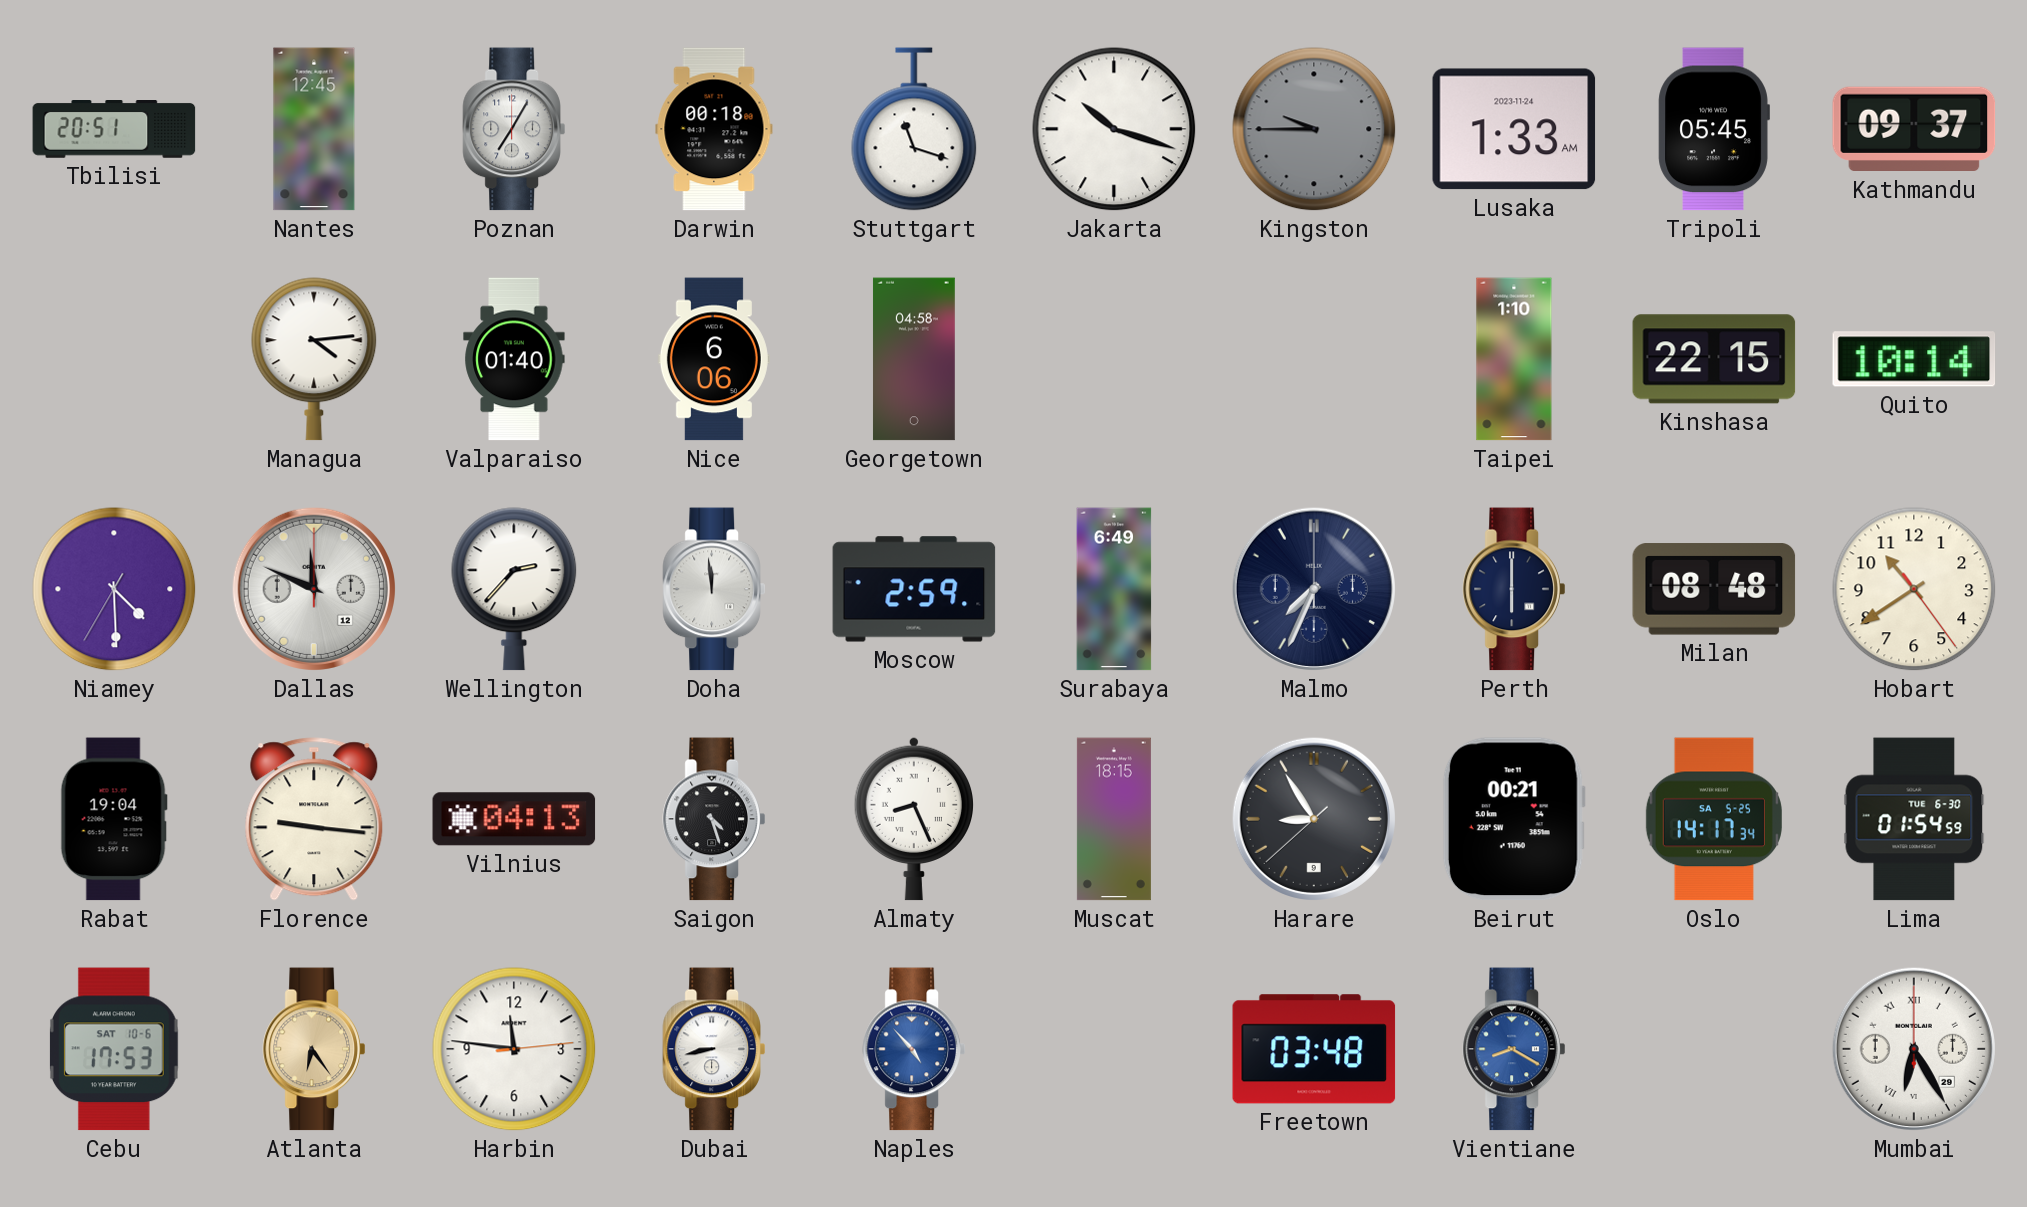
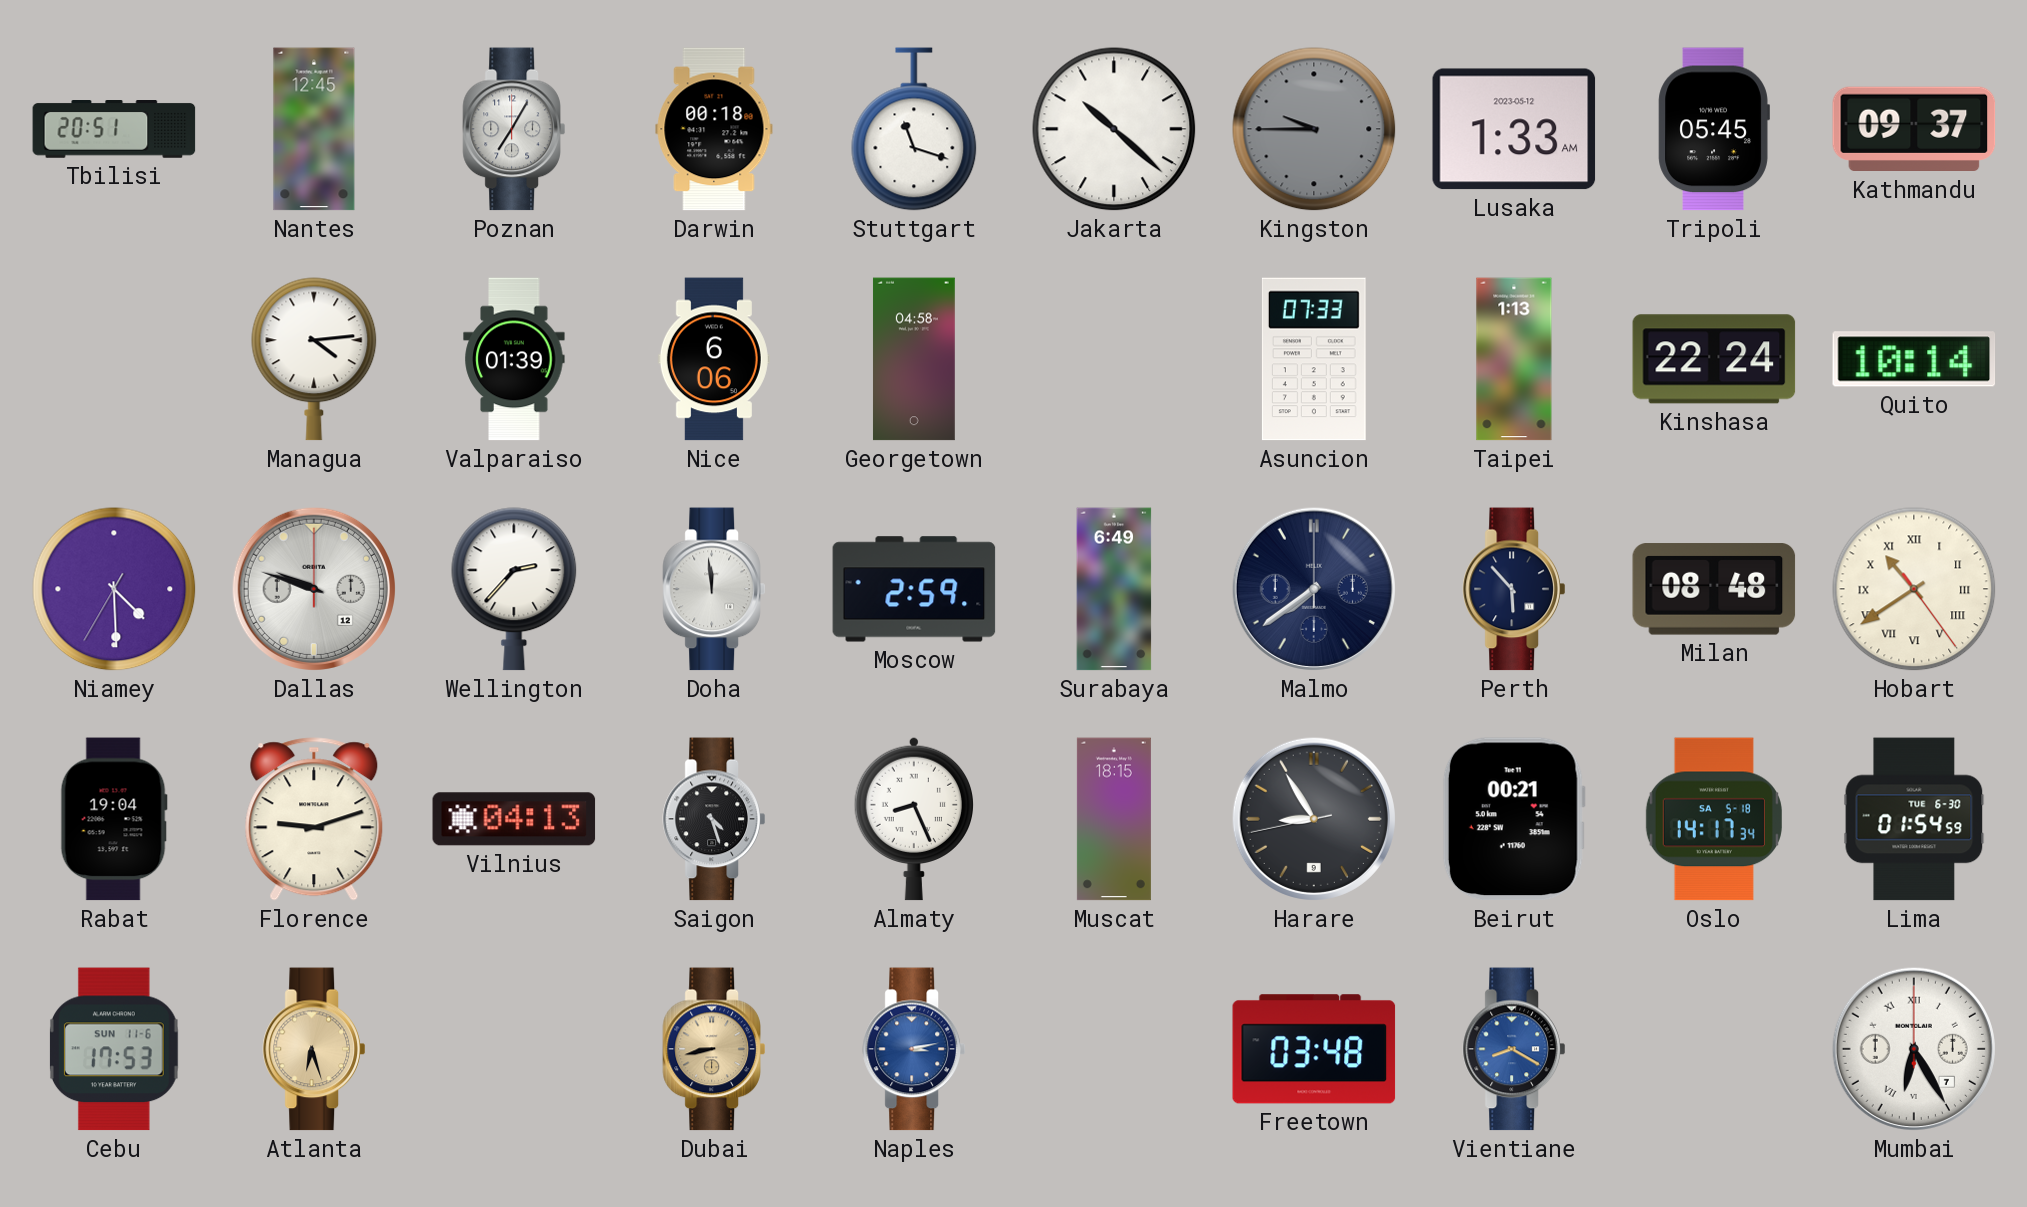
Jakarta: 10:18 -> 10:22 (1114, 129)
Lusaka date: 2023-11-24 -> 2023-05-12 (1514, 129)
Valparaiso: 01:40 -> 01:39 (514, 359)
Asuncion: none -> 07:33 (1314, 359)
Taipei: 1:10 -> 1:13 (1514, 359)
Kinshasa: 22:15 -> 22:24 (1714, 359)
Dallas: 11:49 -> 9:48 (314, 589)
Malmo: 7:34 -> 7:39 (1314, 589)
Perth: 6:00 -> 5:53 (1514, 589)
Hobart numerals: Arabic -> Roman (1914, 589)
Florence: 9:16 -> 9:12 (314, 819)
Harare: 8:54:38 -> 8:54:43 (1314, 819)
Oslo date: SA 5-25 -> SA 5-18 (1714, 819)
Cebu date: SAT 10-6 -> SUN 11-6 (115, 1049)
Atlanta: 6:24 -> 6:27 (314, 1049)
Harbin: 11:46 -> none (514, 1049)
Dubai dial: white -> champagne (714, 1049)
Naples: 4:53 -> 3:13 (914, 1049)
Mumbai date: 29 -> 7 (1914, 1049)
